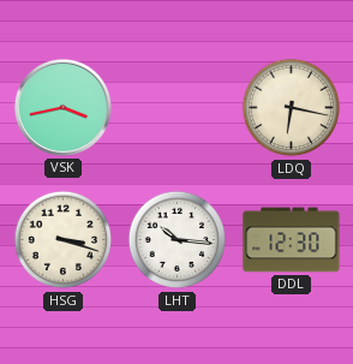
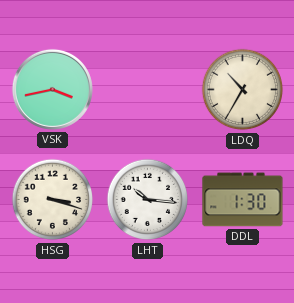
LDQ: 6:17 -> 10:35 (243, 90)
DDL: 12:30 -> 1:30 (243, 200)
